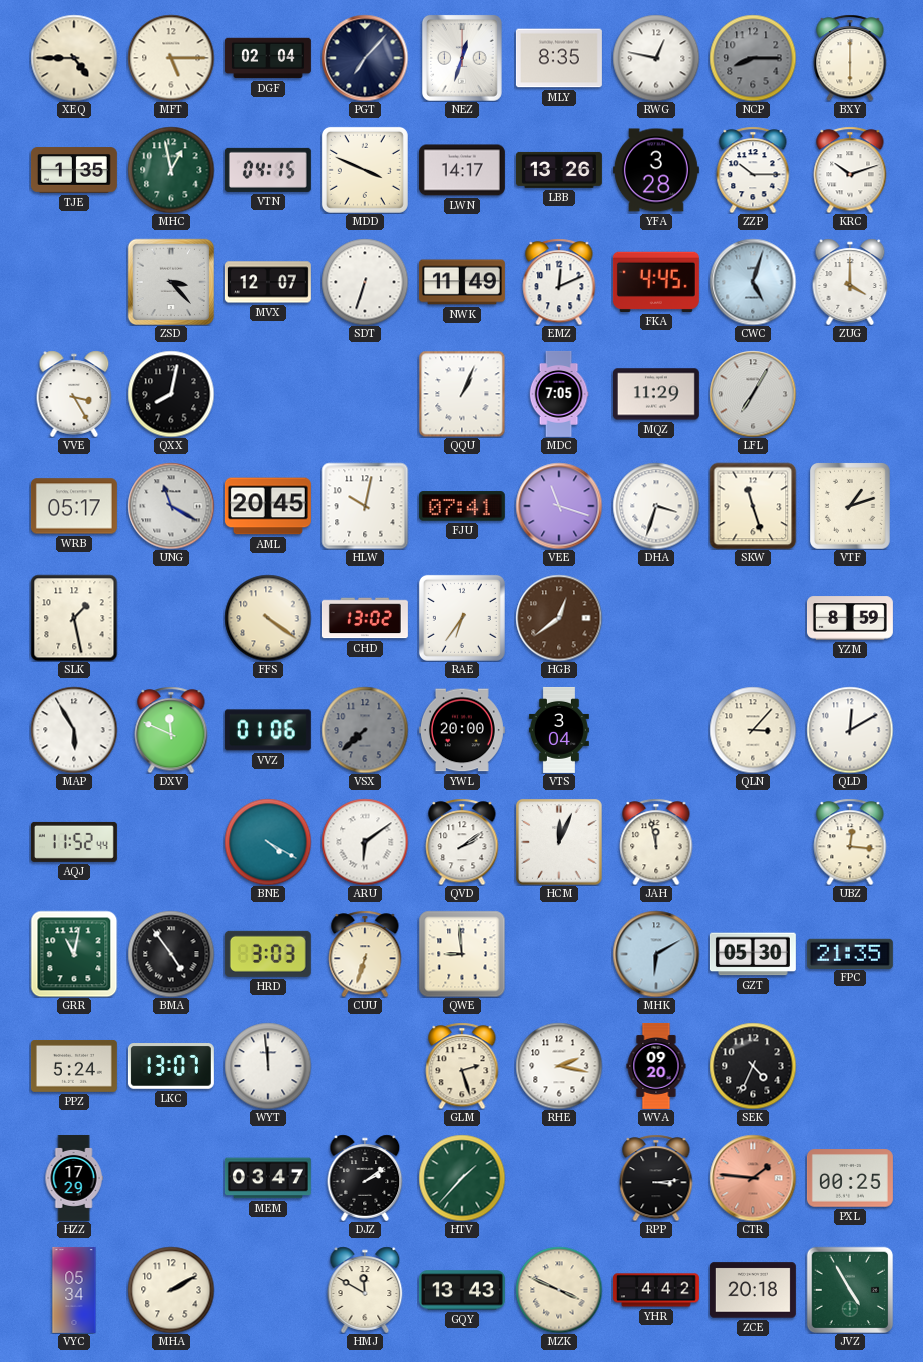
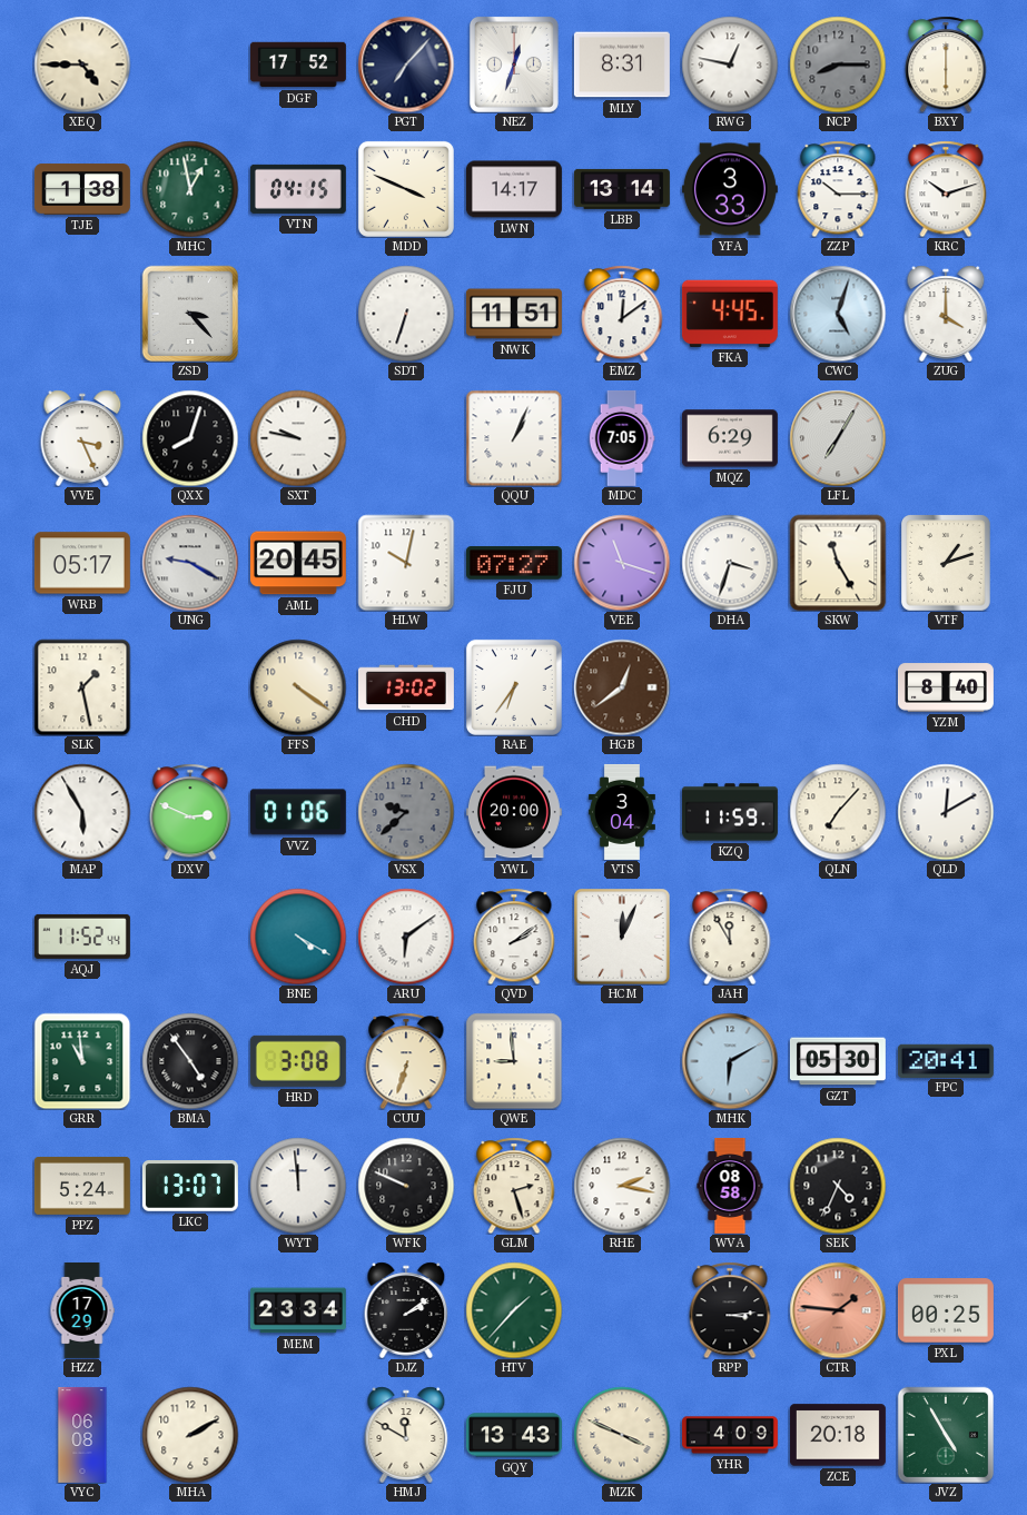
MFT: 5:15 -> none (171, 58)
DGF: 02:04 -> 17:52 (298, 65)
MLY: 8:35 -> 8:31 (622, 65)
TJE: 1:35 -> 1:38 (82, 189)
LBB: 13:26 -> 13:14 (622, 189)
YFA: 3:28 -> 3:33 (730, 189)
MVX: 12:07 -> none (268, 282)
NWK: 11:49 -> 11:51 (514, 314)
EMZ: 12:11 -> 12:09 (622, 314)
VVE: 3:25 -> 3:26 (82, 438)
QXX: 8:02 -> 8:03 (190, 438)
SXT: none -> 9:47 (298, 438)
MQZ: 11:29 -> 6:29 (730, 438)
UNG: 11:20 -> 9:20 (190, 563)
FJU: 07:41 -> 07:27 (514, 563)
SKW: 11:27 -> 11:25 (838, 563)
YZM: 8:59 -> 8:40 (946, 687)
DXV: 11:49 -> 2:49 (190, 812)
VSX: 7:38 -> 9:38 (406, 812)
KZQ: none -> 11:59 (730, 812)
QLN: 3:07 -> 7:07 (838, 812)
JAH: 11:58 -> 11:55 (730, 937)
UBZ: 12:16 -> none (850, 842)
GRR: 11:02 -> 10:59 (82, 1061)
HRD: 3:03 -> 3:08 (298, 1061)
FPC: 21:35 -> 20:41 (946, 1060)
WFK: none -> 9:49 (406, 1186)
WVA: 09:20 -> 08:58 (730, 1186)
MEM: 03:47 -> 23:34 (298, 1310)
VYC: 05:34 -> 06:08 (82, 1435)
YHR: 4:42 -> 4:09 (730, 1435)
